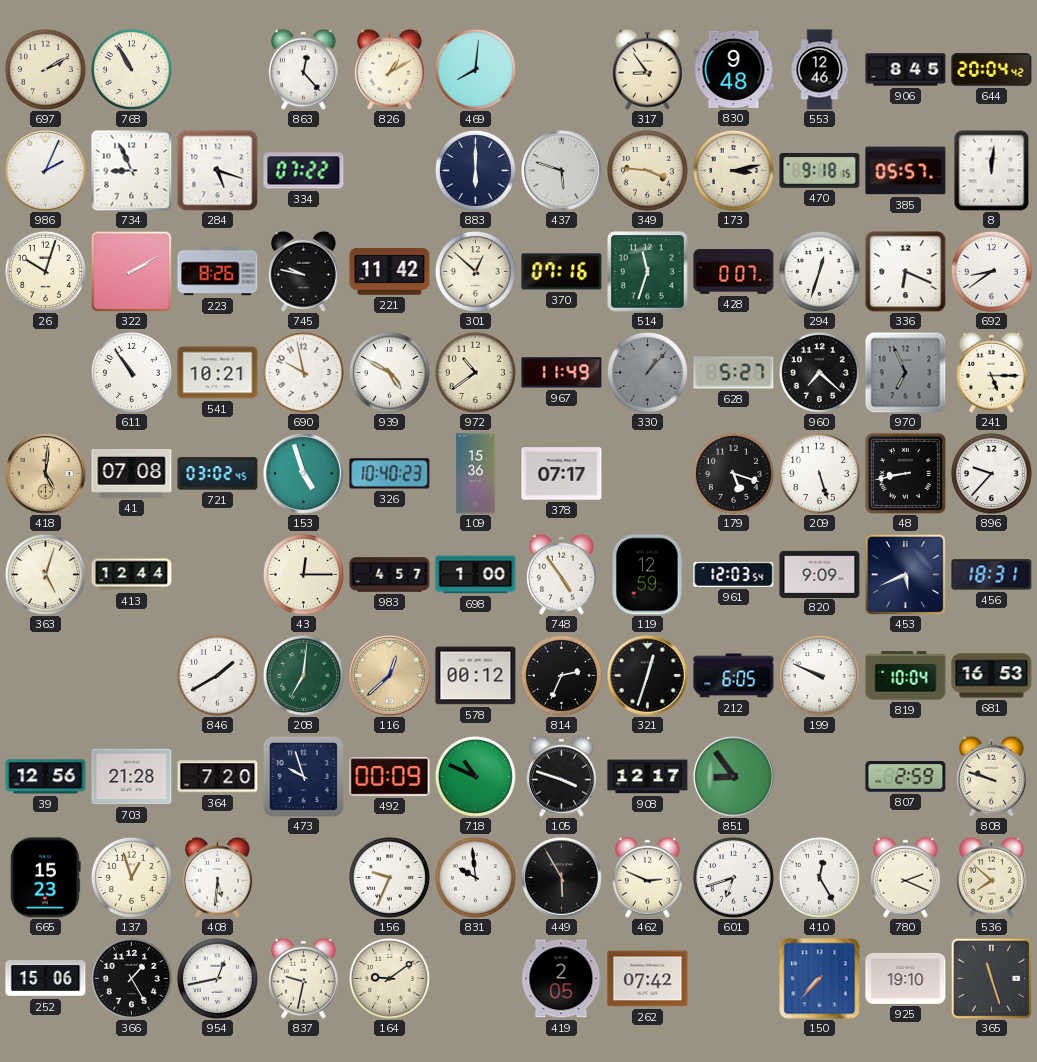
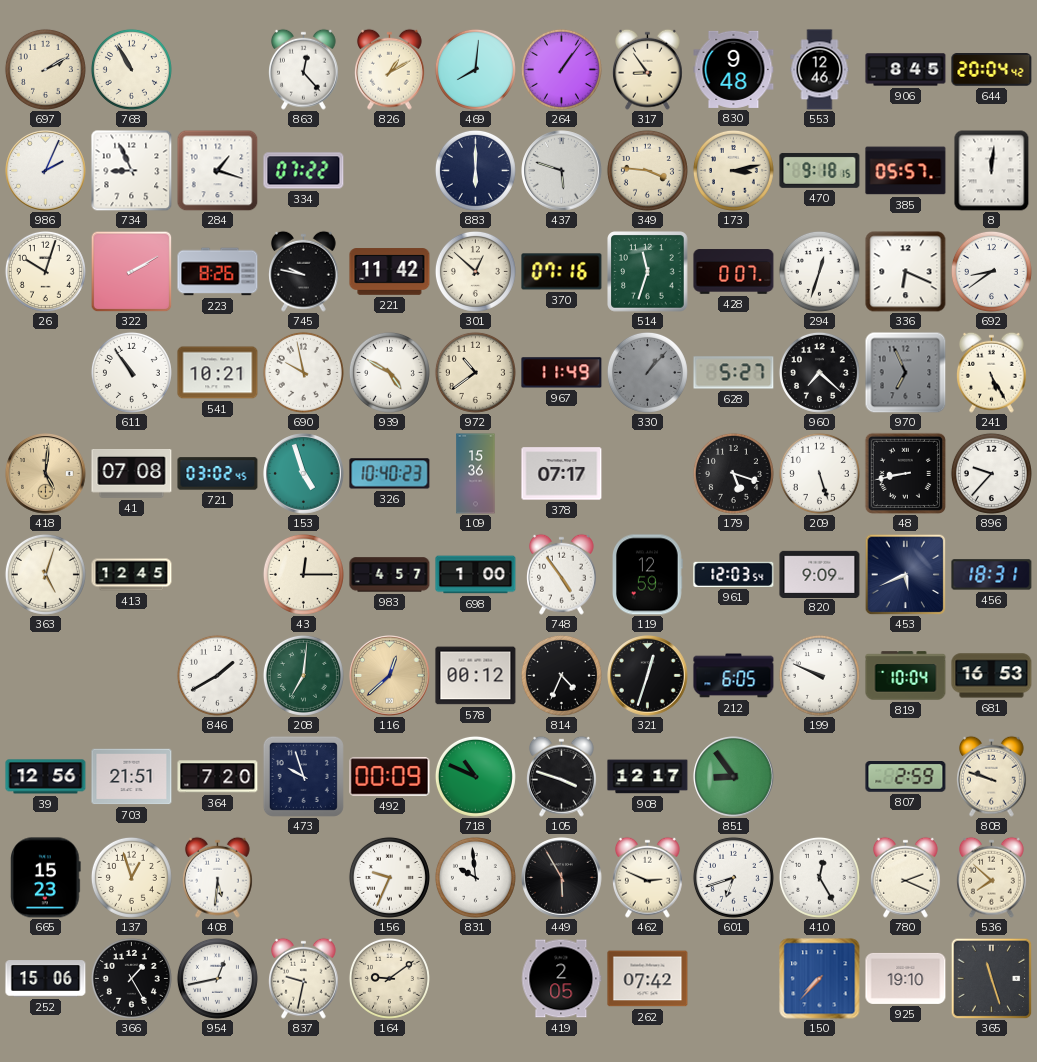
264: none -> 1:06 (561, 69)
284: 5:18 -> 1:18 (217, 170)
241: 5:15 -> 5:25 (992, 372)
413: 12:44 -> 12:45 (132, 575)
814: 2:34 -> 4:34 (561, 675)
703: 21:28 -> 21:51 (132, 777)
